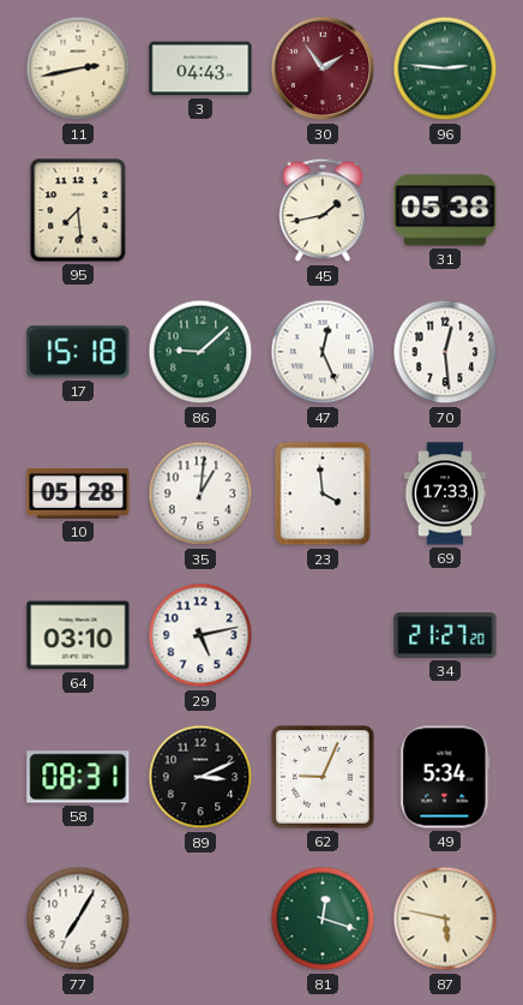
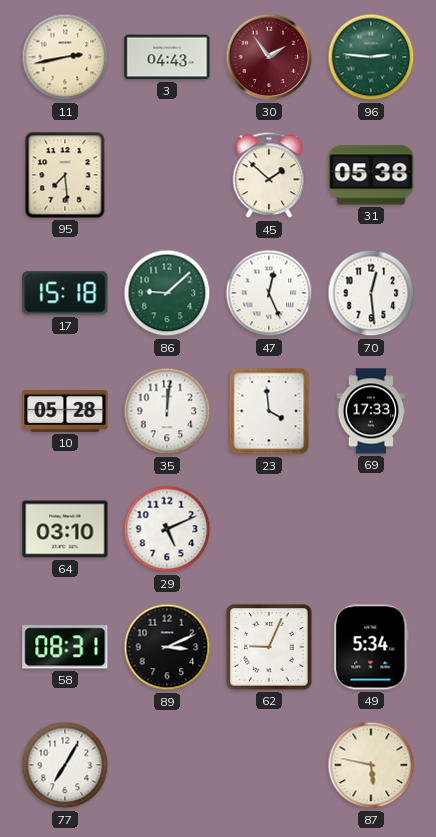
45: 1:43 -> 1:52 (269, 175)
35: 1:01 -> 12:01 (167, 411)
29: 5:13 -> 5:11 (167, 529)
34: 21:27 -> none (445, 636)
81: 12:18 -> none (323, 919)
